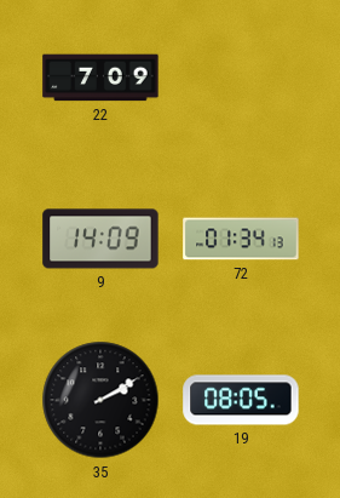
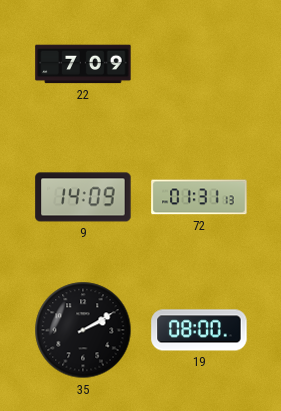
72: 01:34 -> 01:31 (199, 197)
19: 08:05 -> 08:00 (199, 330)
